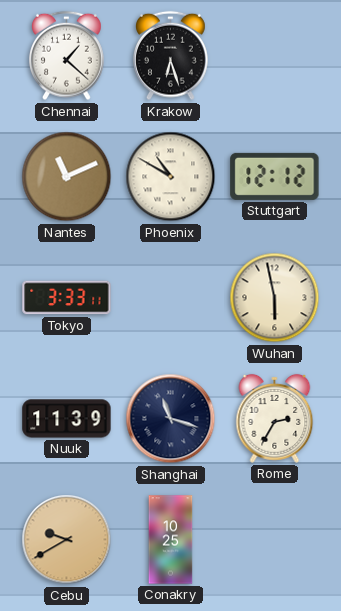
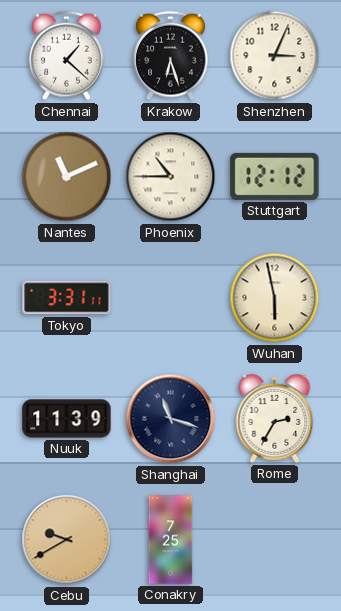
Shenzhen: none -> 3:04 (275, 56)
Phoenix: 10:50 -> 10:45 (171, 177)
Tokyo: 3:33 -> 3:31 (67, 298)
Conakry: 10:25 -> 7:25 (171, 540)
